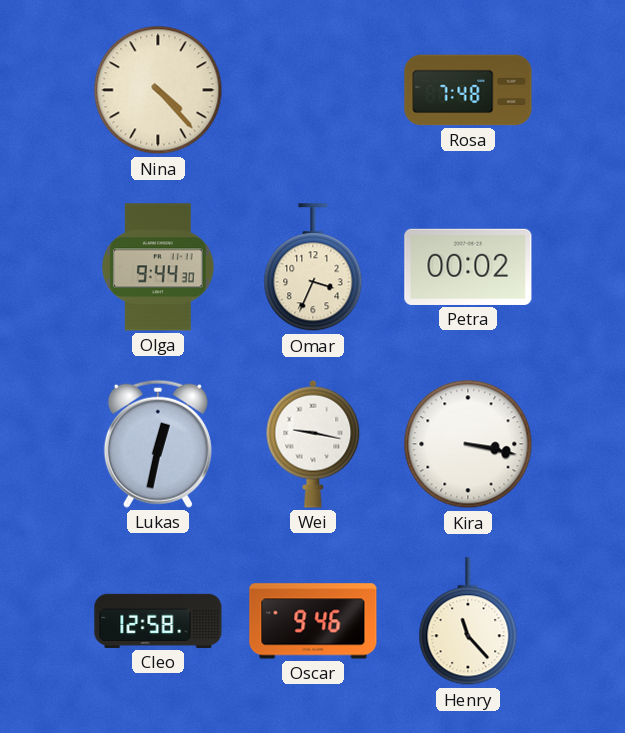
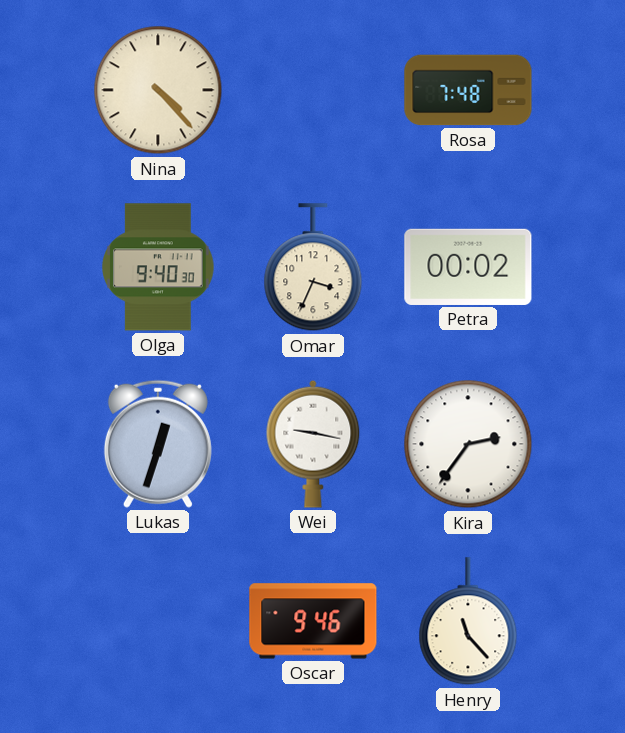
Olga: 9:44 -> 9:40 (158, 267)
Lukas: 12:32 -> 12:33 (158, 444)
Kira: 3:17 -> 2:36 (468, 444)
Cleo: 12:58 -> none (158, 621)
